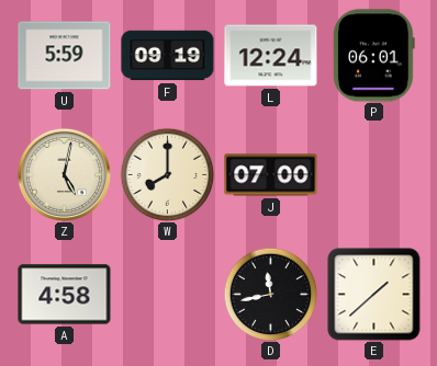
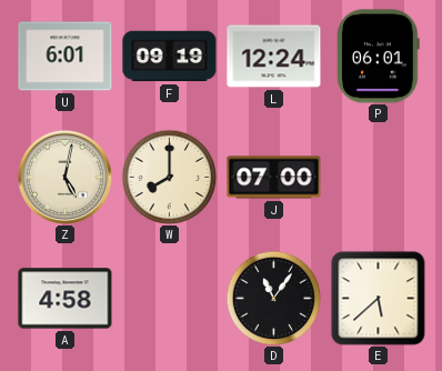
U: 5:59 -> 6:01 (66, 57)
D: 11:43 -> 11:06 (273, 298)
E: 1:38 -> 5:38 (379, 299)
